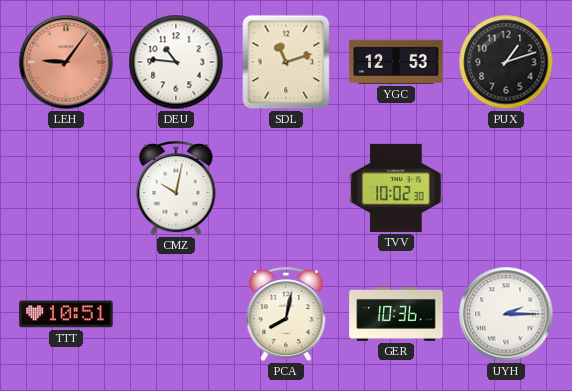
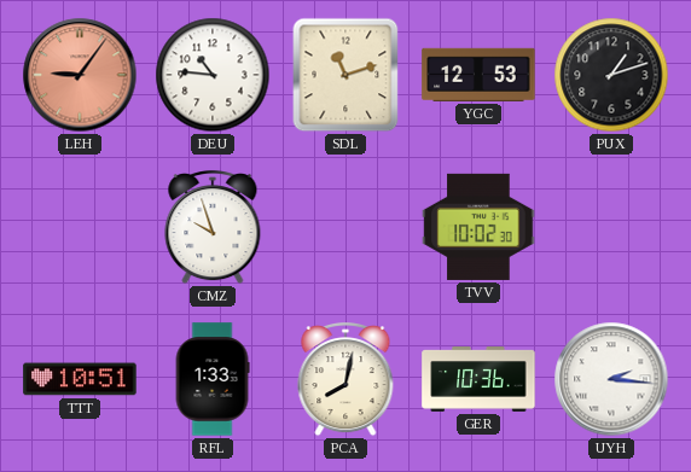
CMZ: 10:02 -> 9:57 (213, 228)
RFL: none -> 1:33 (213, 379)
UYH: 2:15 -> 2:16 (611, 379)
